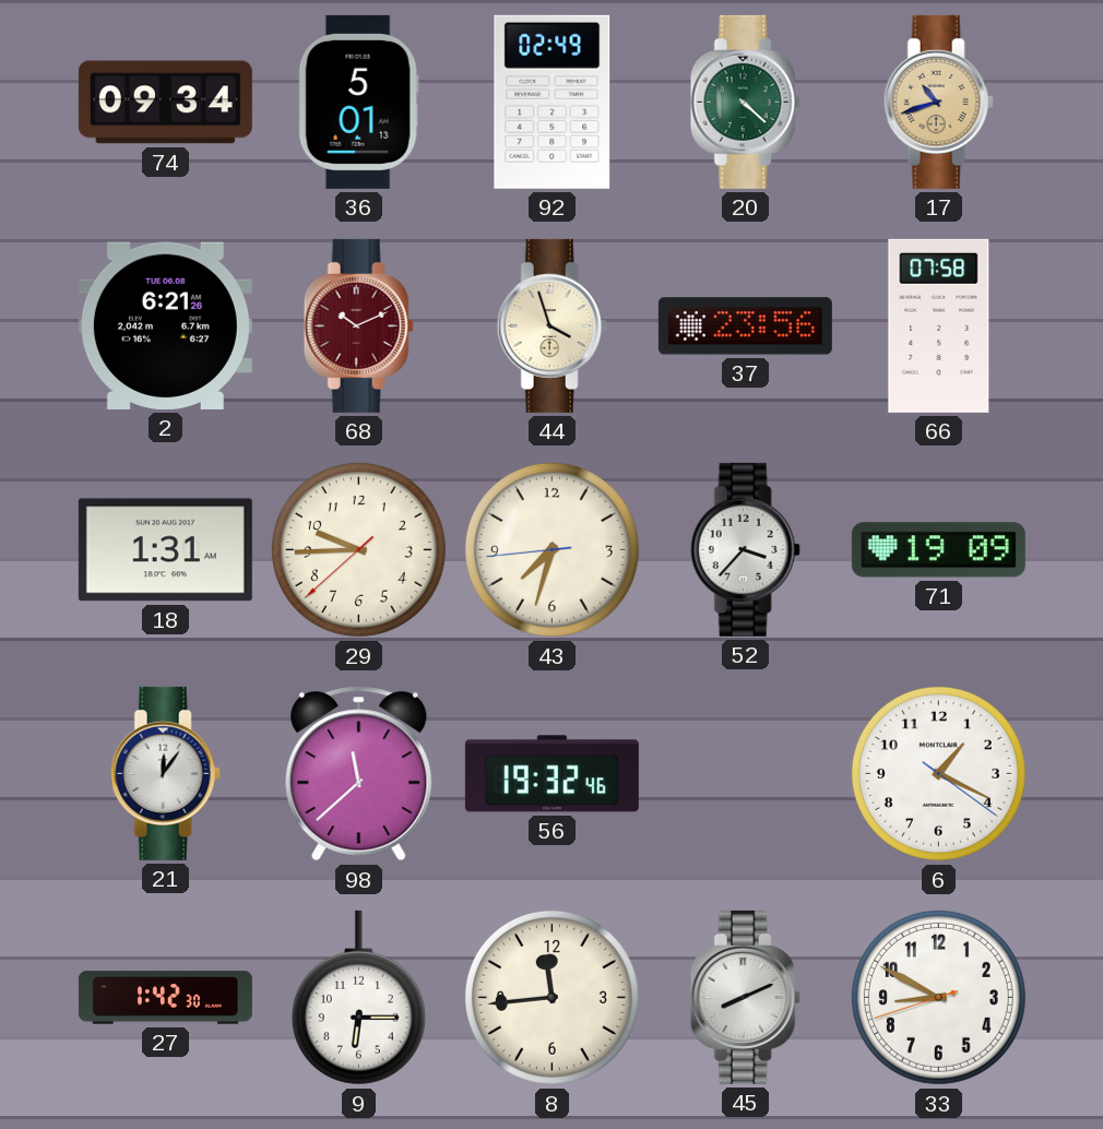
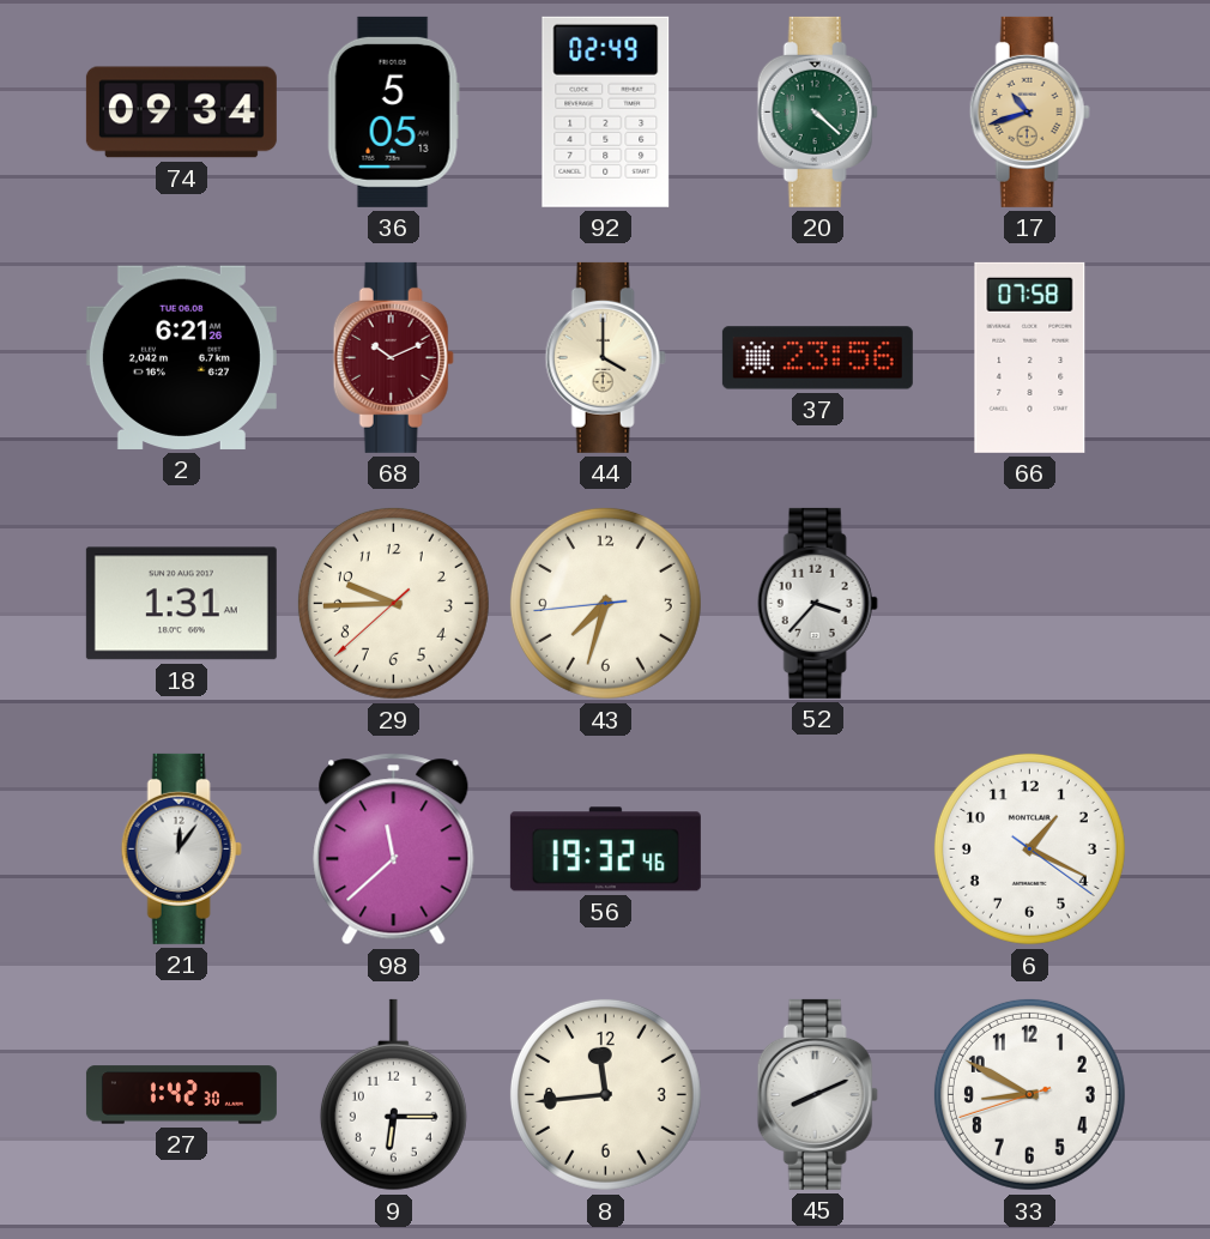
36: 5:01 -> 5:05 (393, 111)
44: 3:57 -> 4:00 (605, 357)
71: 19:09 -> none (938, 550)
